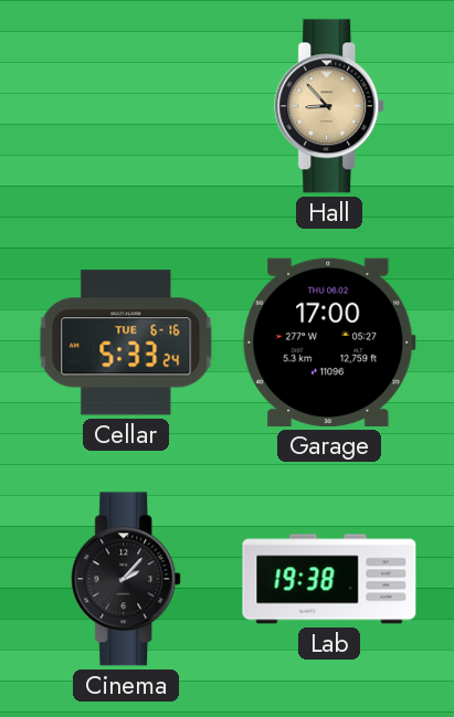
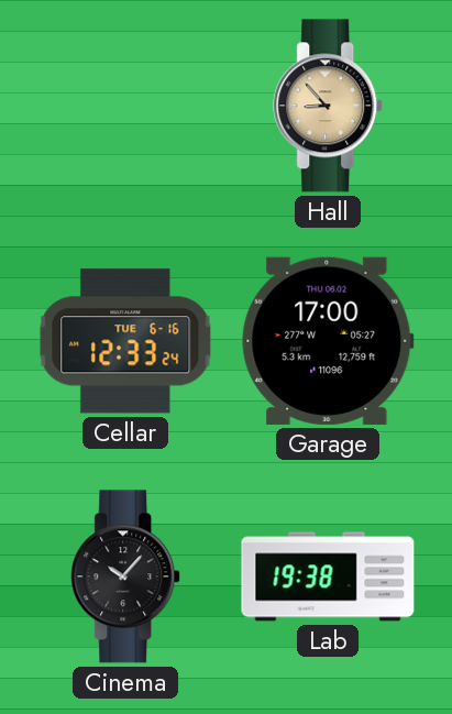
Cellar: 5:33 -> 12:33 (125, 341)
Cinema: 2:07 -> 10:07 (126, 576)
